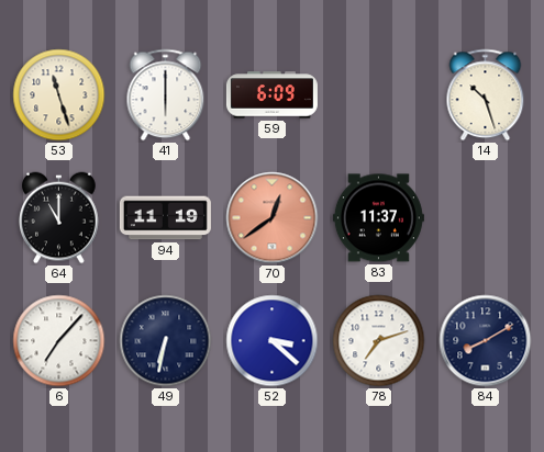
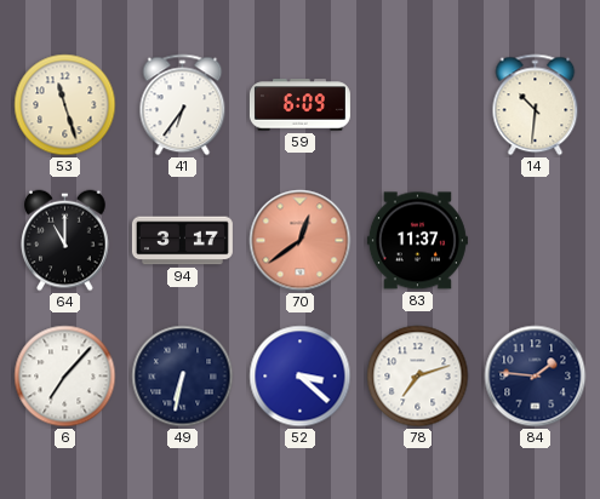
41: 6:00 -> 6:36 (183, 105)
14: 10:27 -> 10:31 (536, 105)
94: 11:19 -> 3:17 (182, 241)
84: 8:10 -> 1:46 (536, 377)
